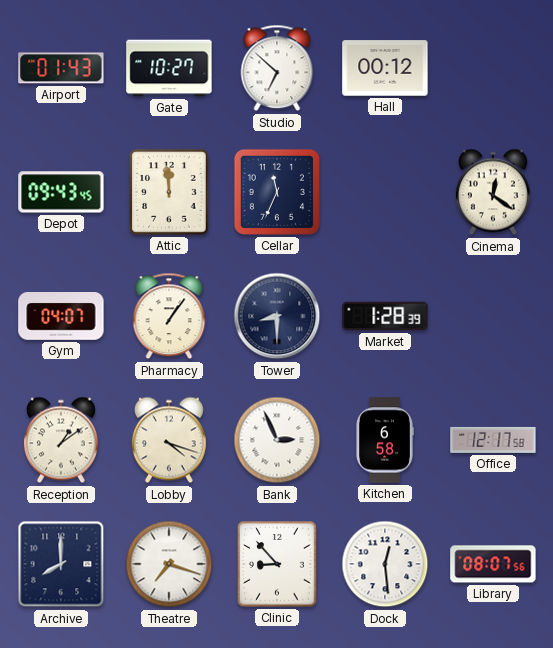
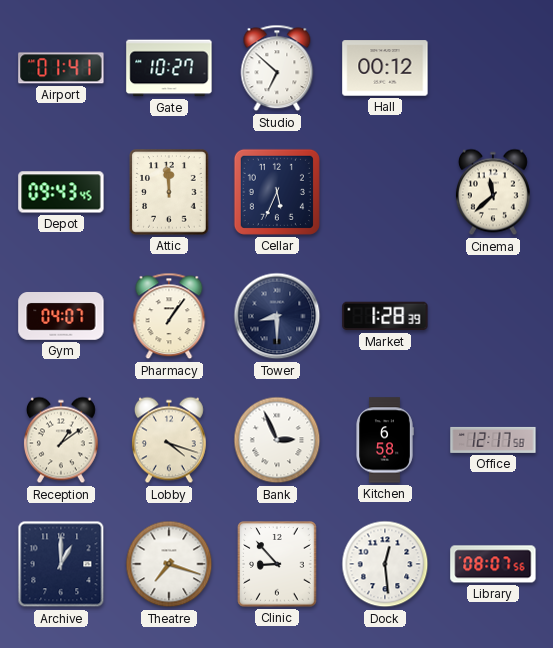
Airport: 01:43 -> 01:41 (61, 68)
Cellar: 11:34 -> 5:34 (277, 192)
Cinema: 12:21 -> 11:38 (493, 192)
Archive: 8:00 -> 1:00 (61, 564)
